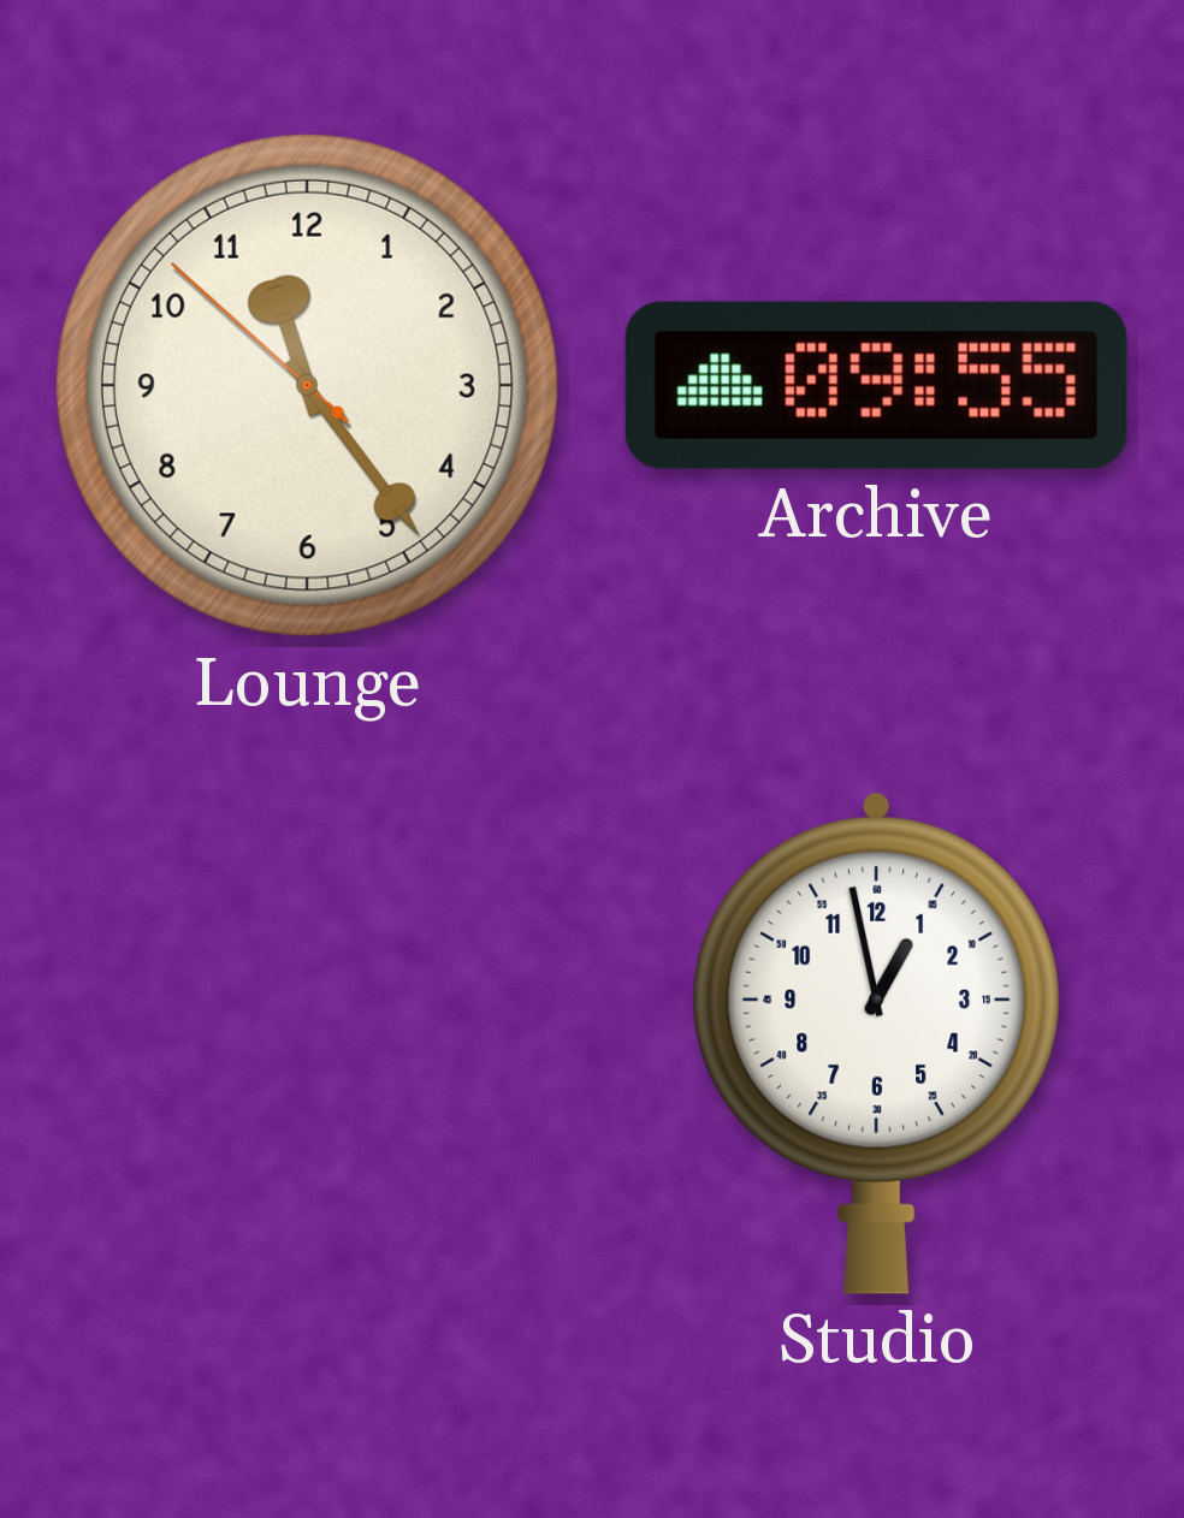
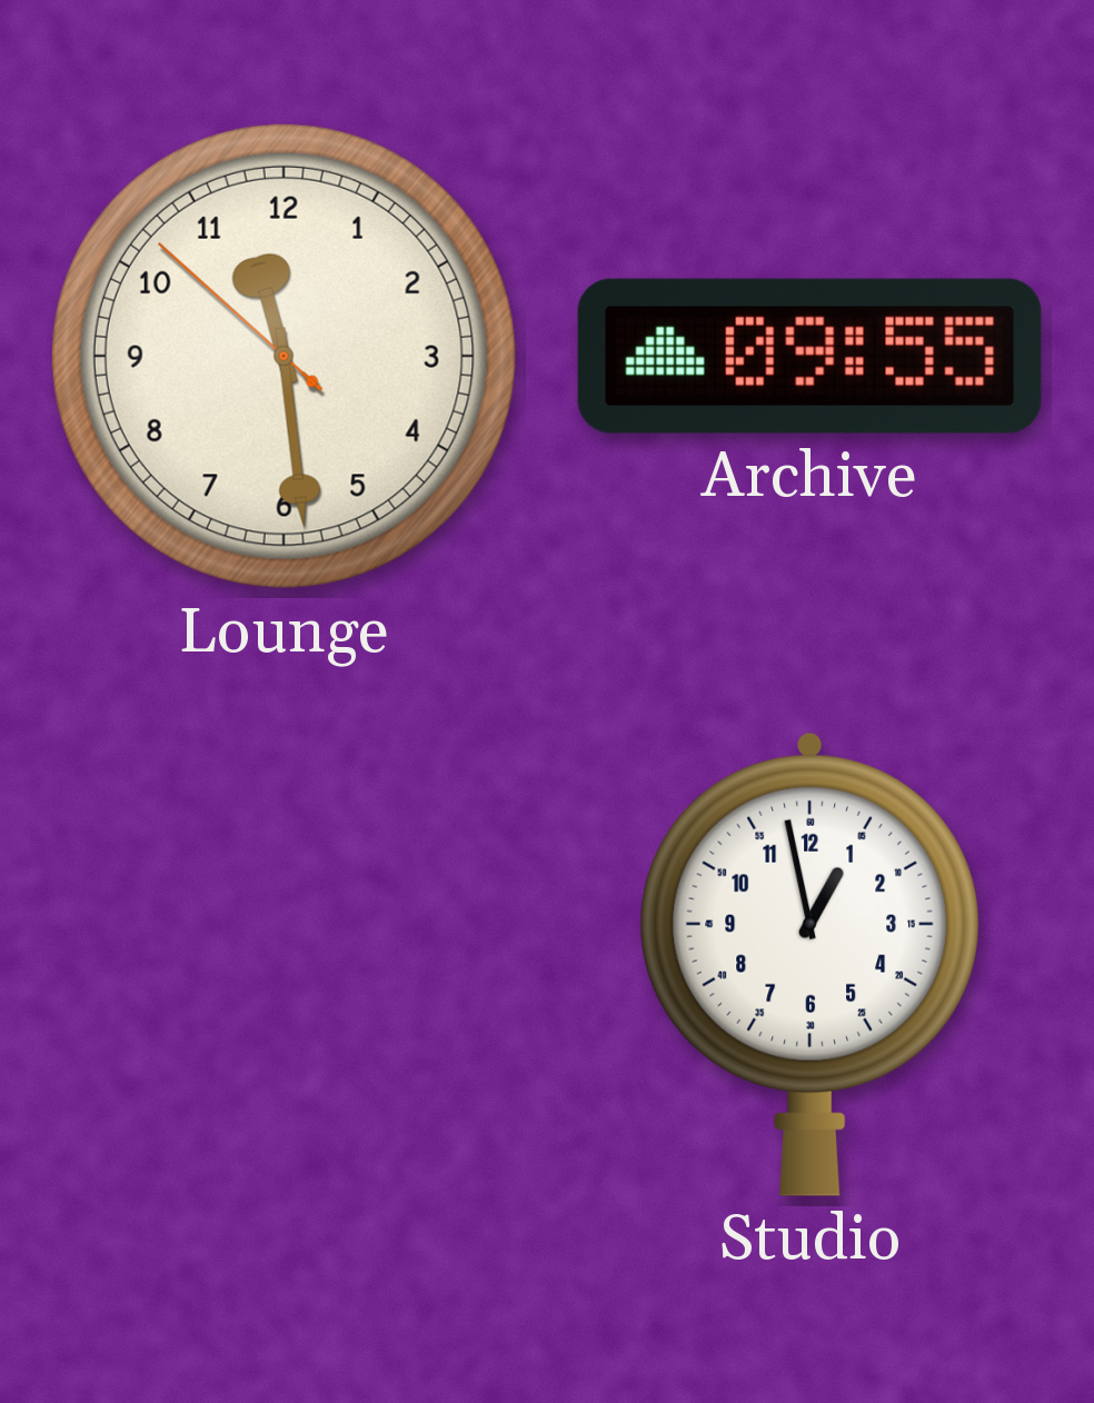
Lounge: 11:23 -> 11:28 (284, 356)
